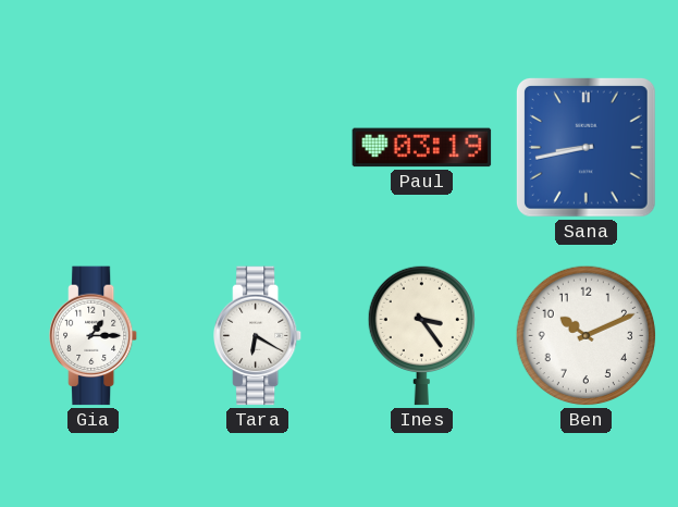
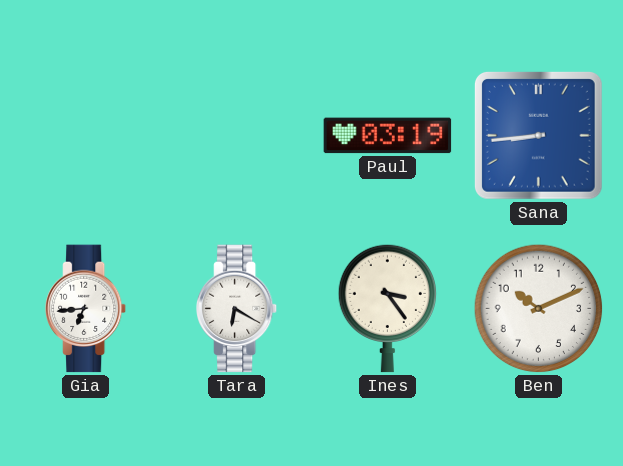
Sana: 8:43 -> 8:44 (539, 136)
Gia: 1:15 -> 6:44 (87, 309)
